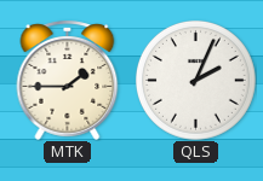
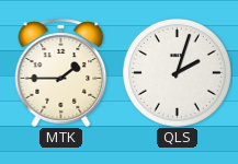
QLS: 2:04 -> 2:03 (178, 73)
